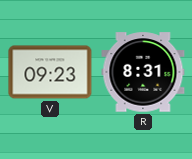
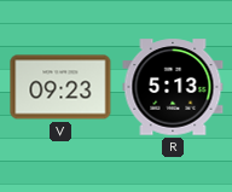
R: 8:31 -> 5:13 (173, 87)
